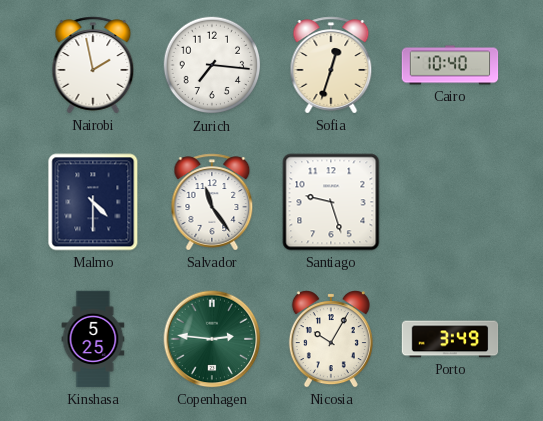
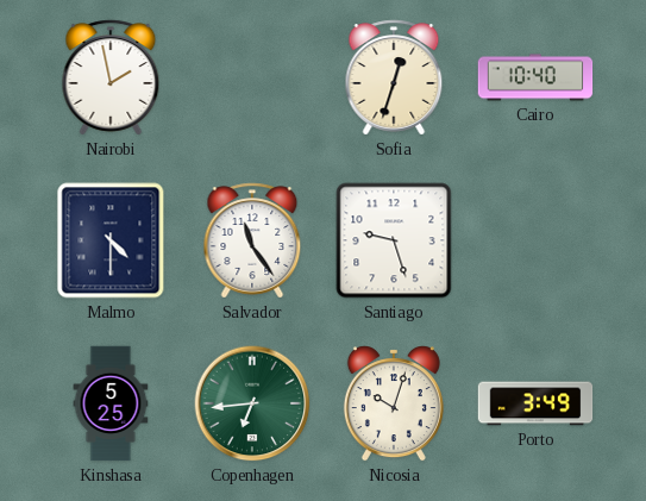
Zurich: 7:16 -> none (212, 65)
Copenhagen: 2:46 -> 6:44 (252, 403)
Nicosia: 10:05 -> 10:03 (394, 403)
